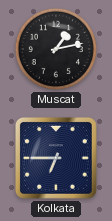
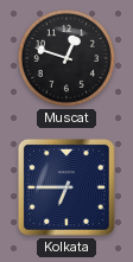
Muscat: 1:13 -> 12:48 (66, 58)
